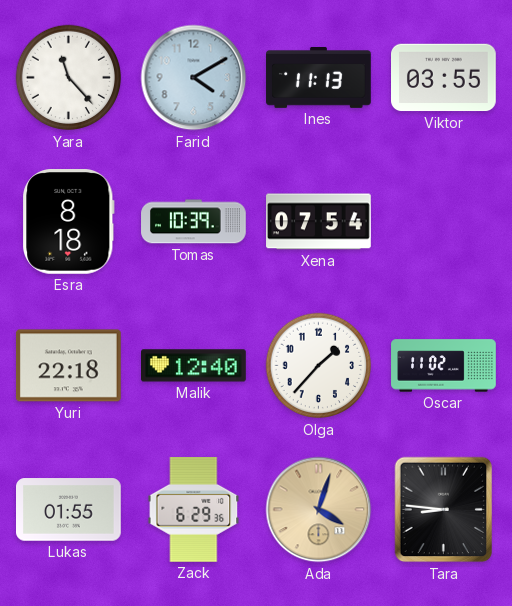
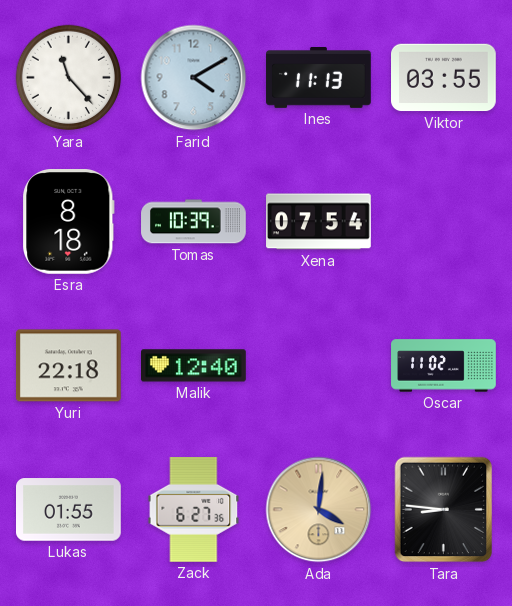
Olga: 1:37 -> none (319, 366)
Zack: 6:29 -> 6:27 (194, 510)
Ada: 4:03 -> 4:01 (319, 510)
